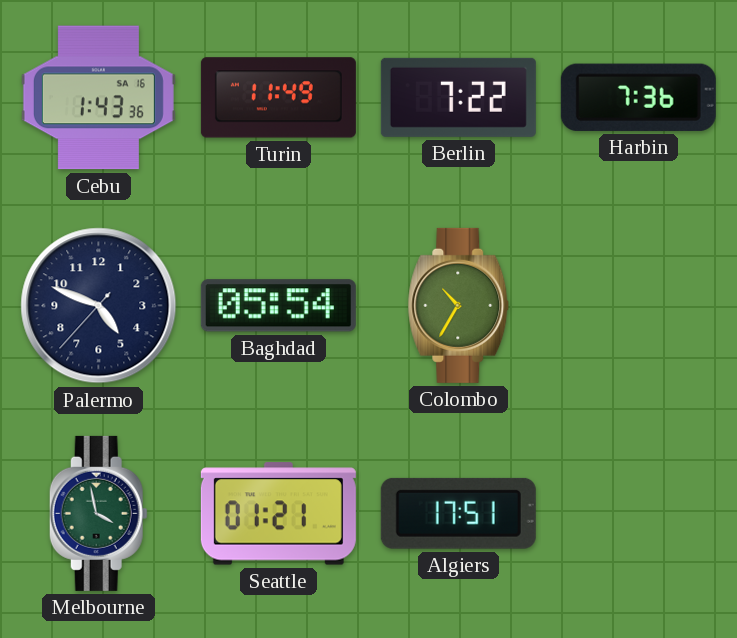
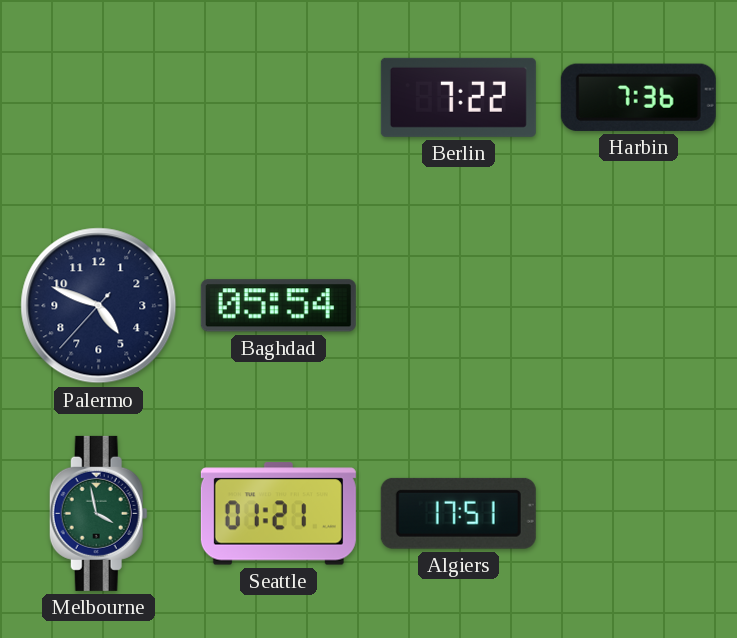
Cebu: 1:43 -> none (98, 98)
Turin: 11:49 -> none (278, 98)
Colombo: 10:35 -> none (459, 305)
